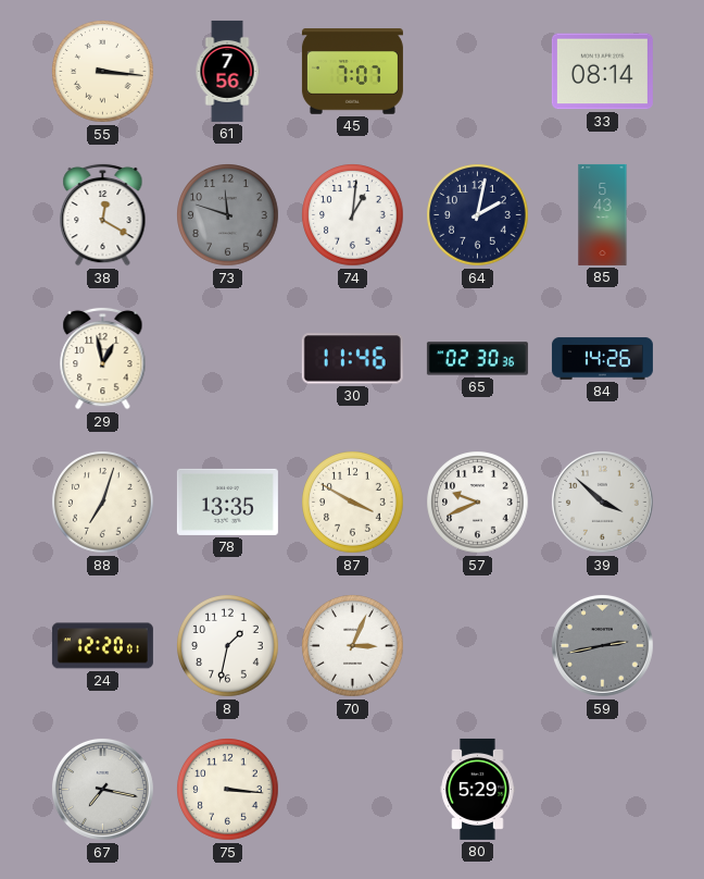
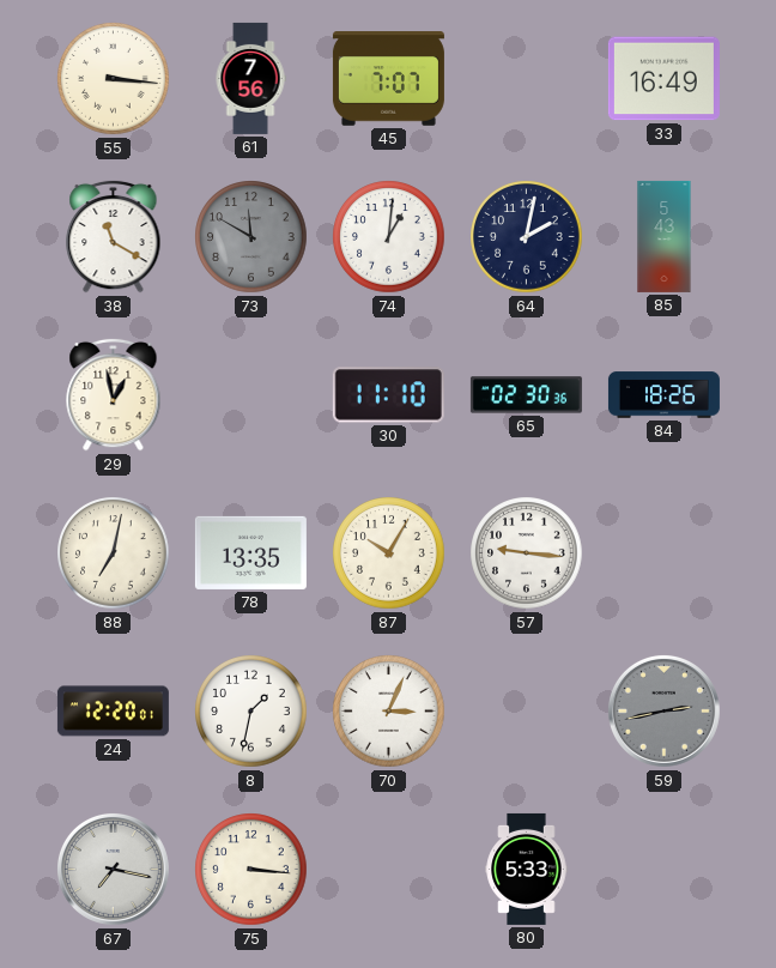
33: 08:14 -> 16:49 (663, 79)
38: 12:20 -> 11:20 (114, 236)
73: 11:48 -> 11:50 (251, 237)
30: 11:46 -> 11:10 (388, 395)
84: 14:26 -> 18:26 (663, 395)
88: 7:03 -> 7:02 (114, 553)
87: 3:50 -> 10:05 (389, 553)
57: 9:41 -> 9:16 (527, 553)
39: 3:52 -> none (602, 502)
80: 5:29 -> 5:33 (527, 869)
